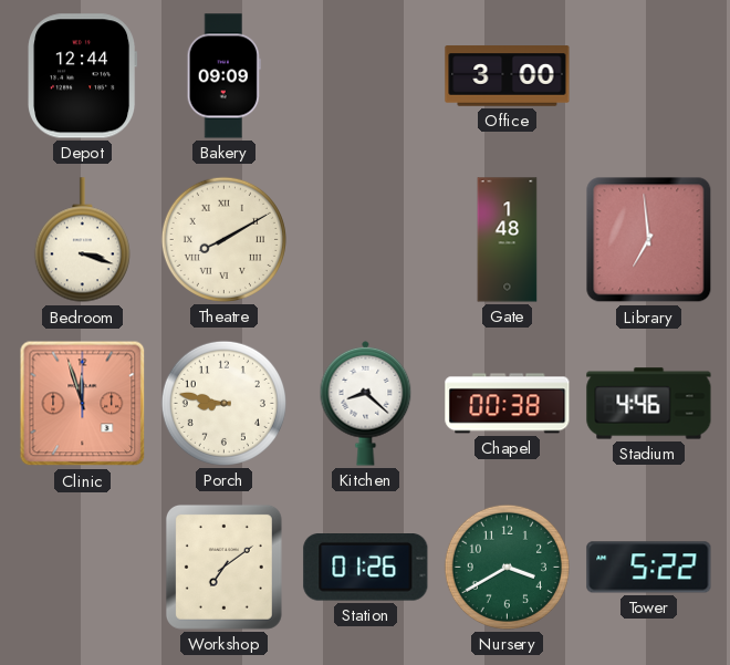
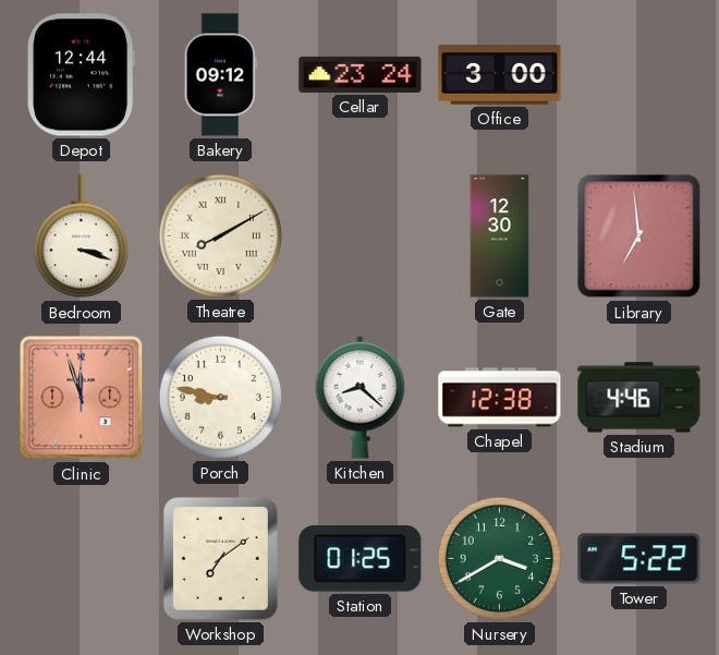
Bakery: 09:09 -> 09:12 (220, 75)
Cellar: none -> 23:24 (361, 74)
Gate: 1:48 -> 12:30 (500, 236)
Chapel: 00:38 -> 12:38 (500, 398)
Station: 01:26 -> 01:25 (361, 559)
